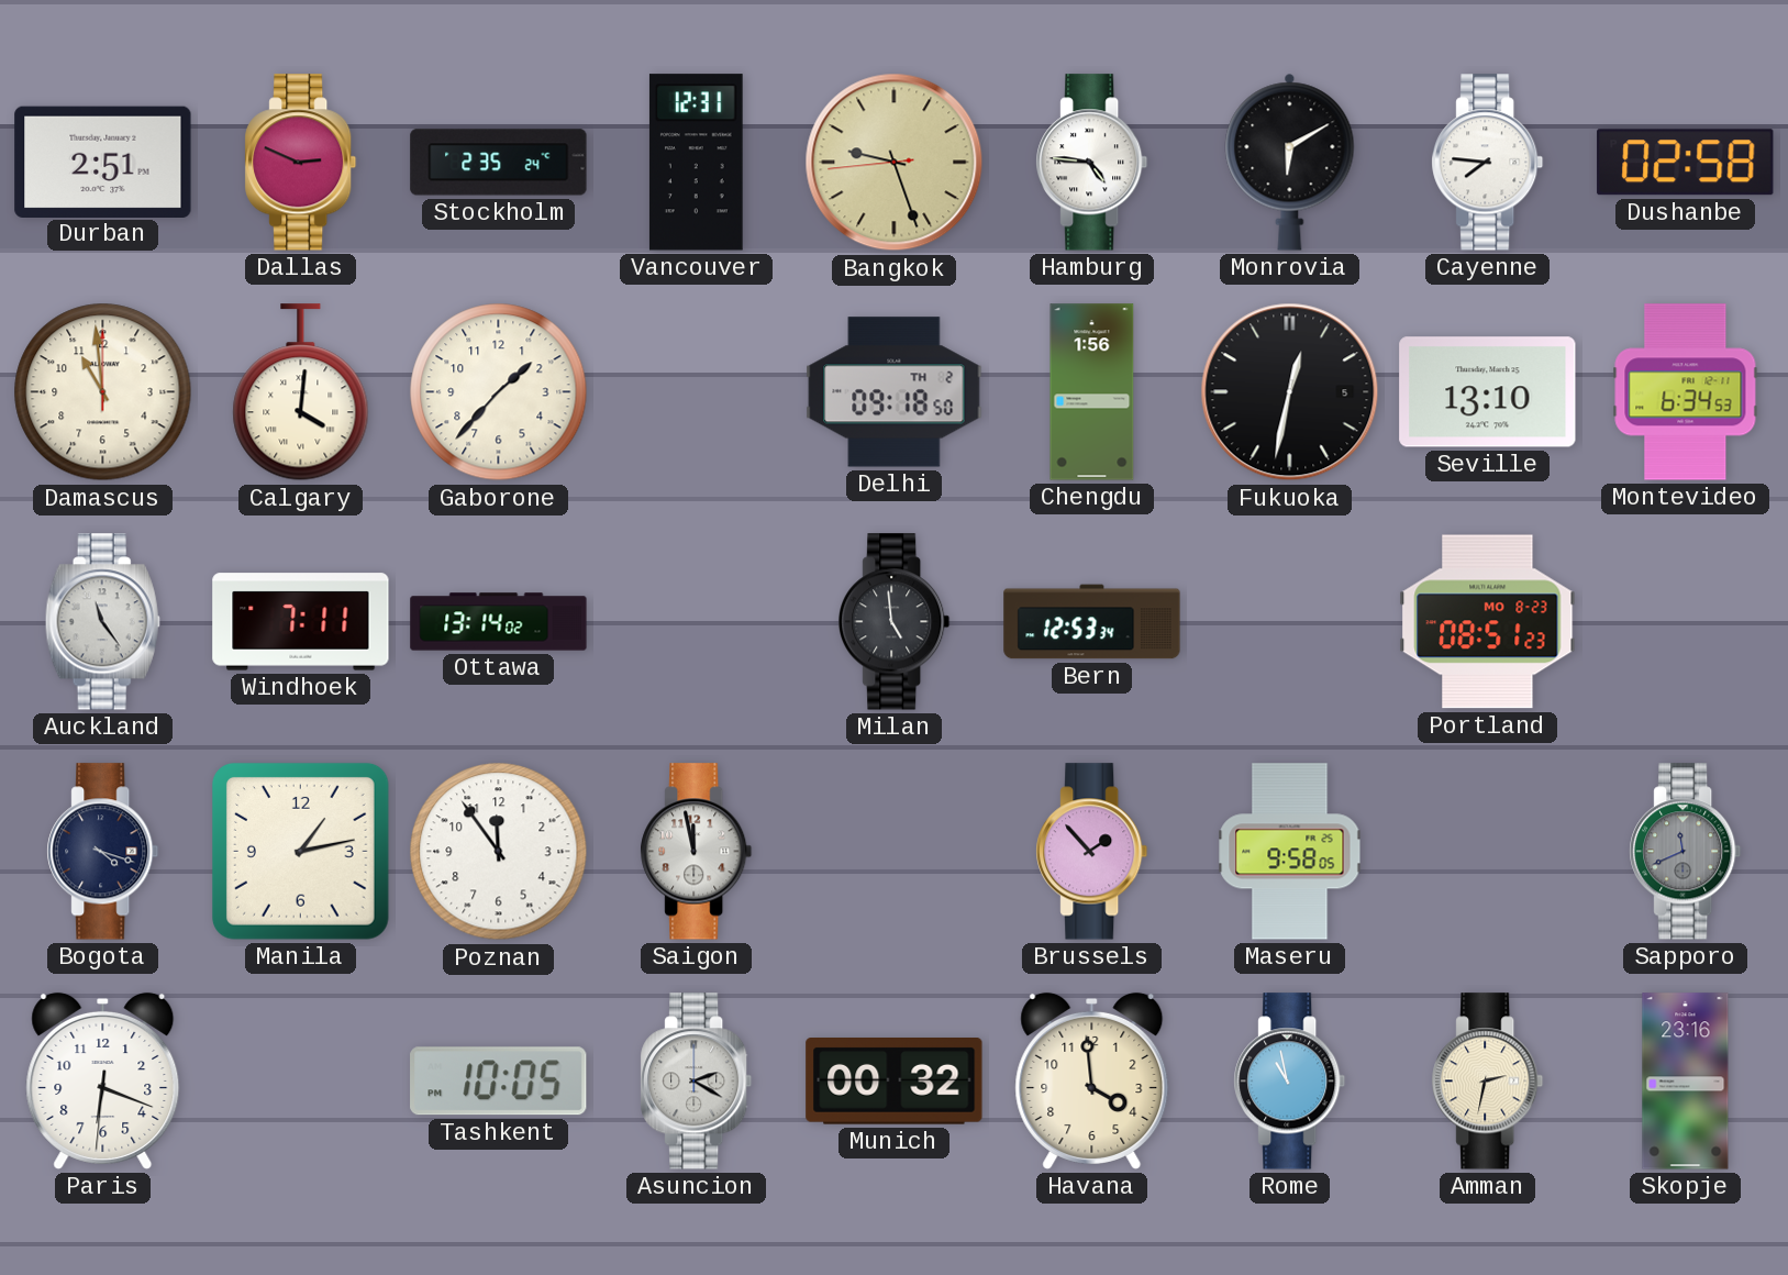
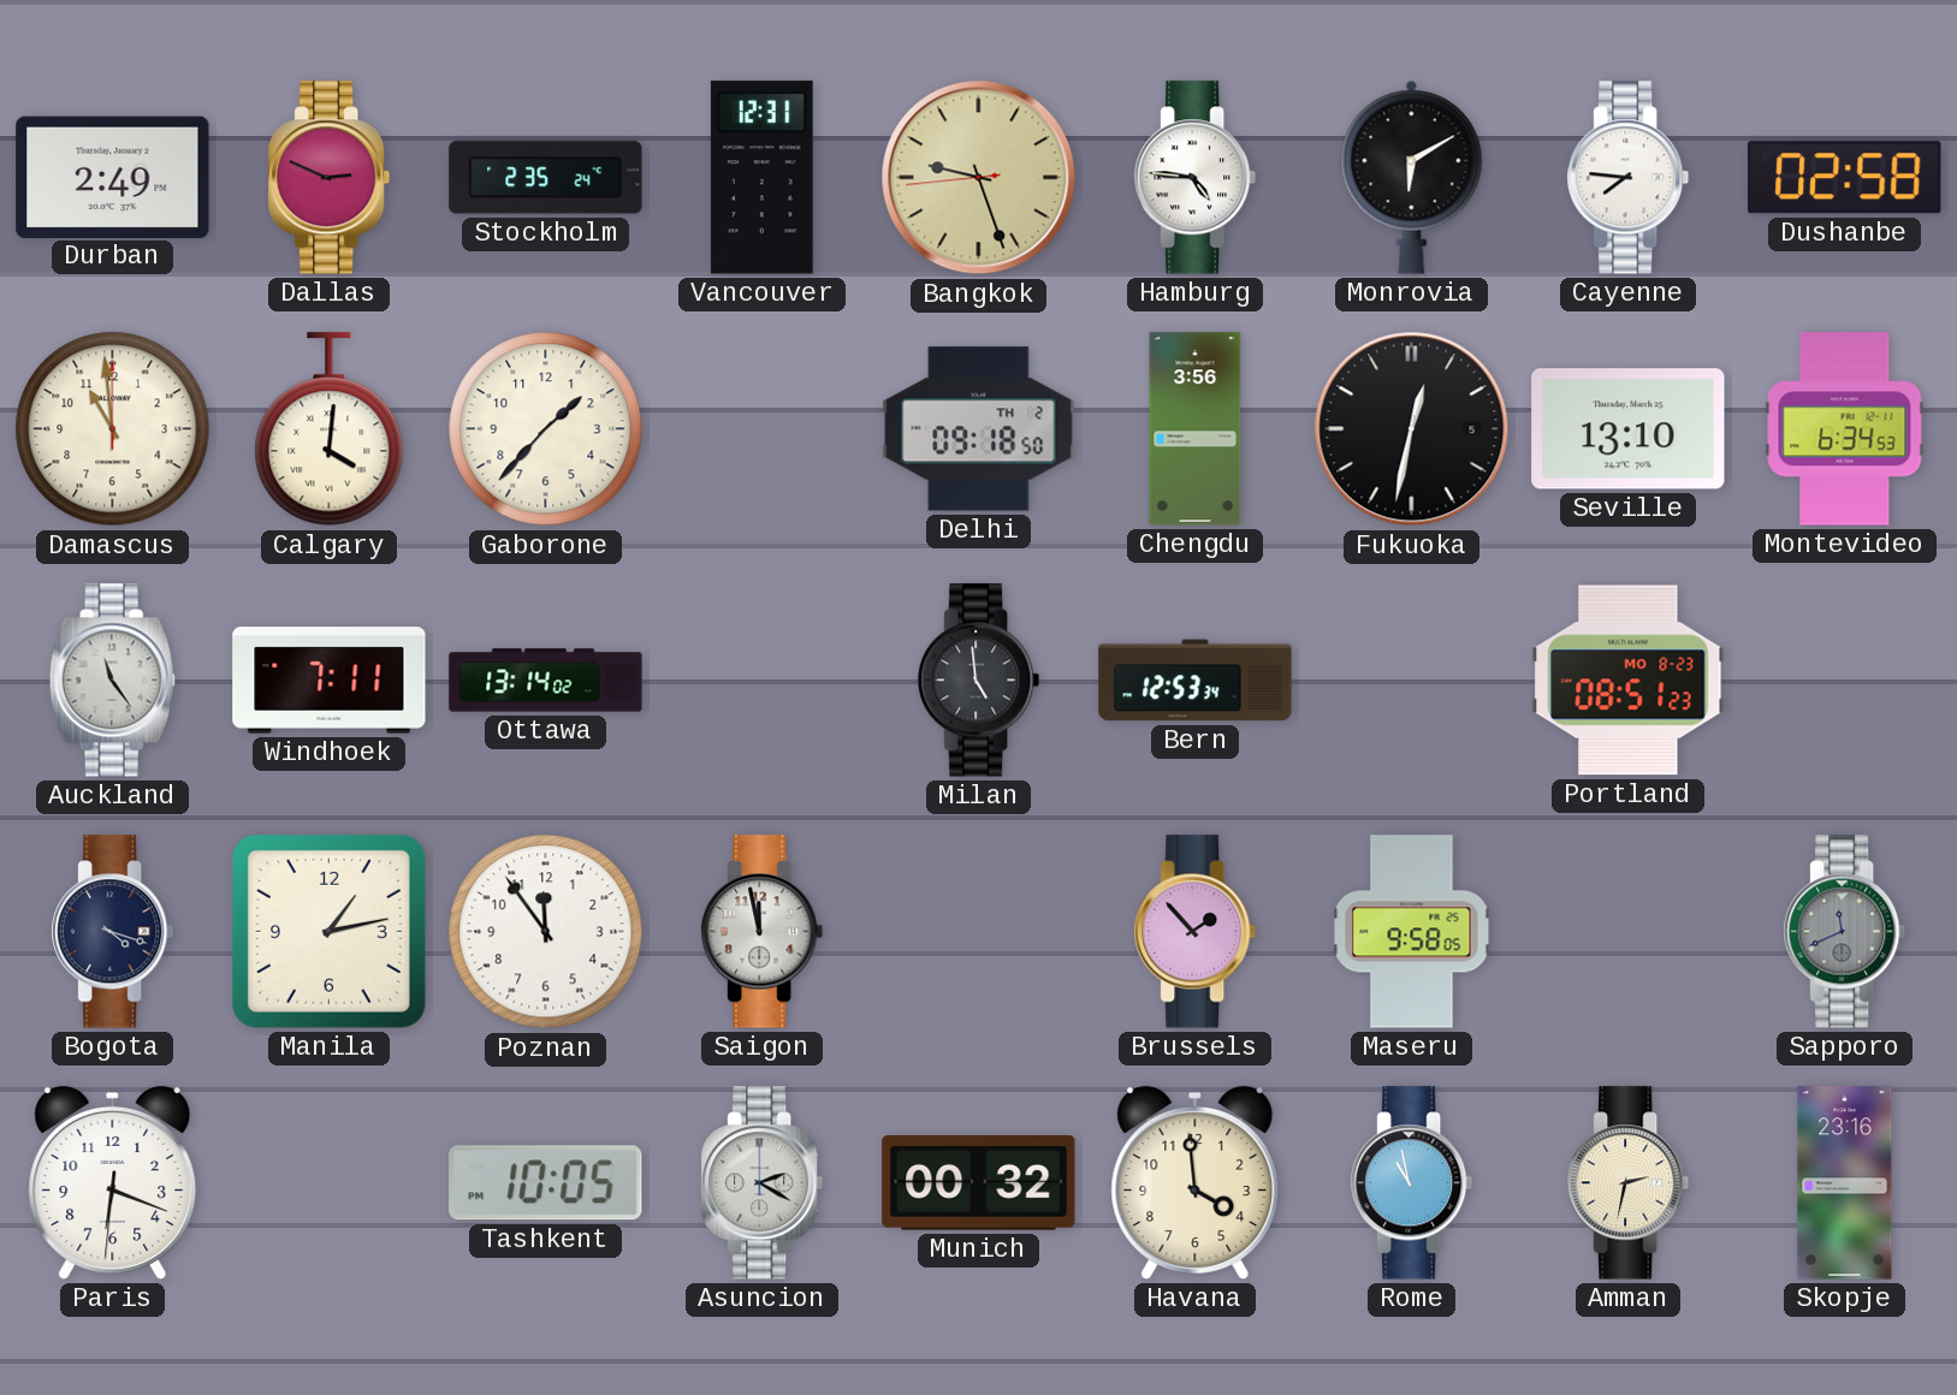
Durban: 2:51 -> 2:49 (113, 177)
Chengdu: 1:56 -> 3:56 (1196, 429)
